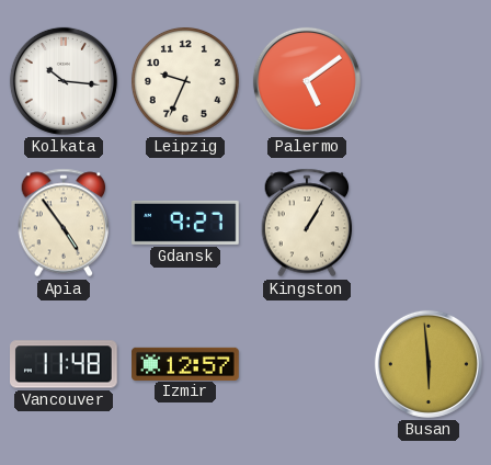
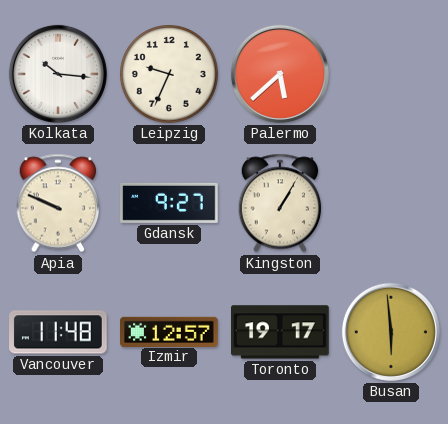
Palermo: 5:09 -> 5:38 (280, 74)
Apia: 4:54 -> 9:49 (58, 203)
Toronto: none -> 19:17 (281, 332)
